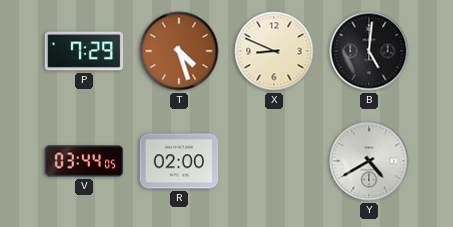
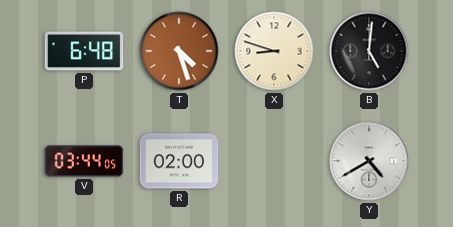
P: 7:29 -> 6:48 (84, 51)
X: 8:49 -> 8:48 (274, 51)
